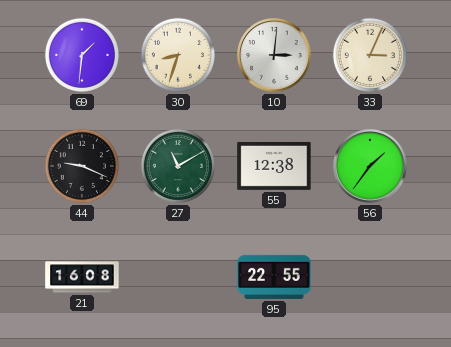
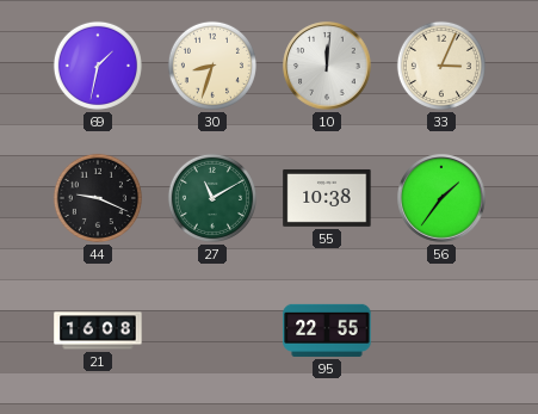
69: 1:31 -> 1:32 (98, 66)
10: 3:01 -> 12:01 (327, 66)
55: 12:38 -> 10:38 (327, 198)
